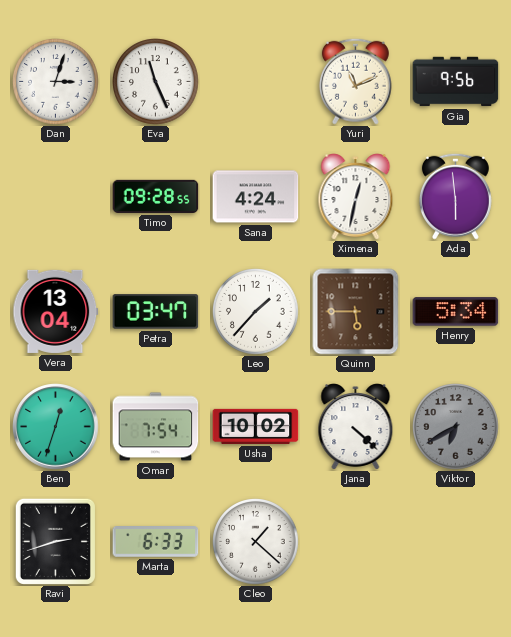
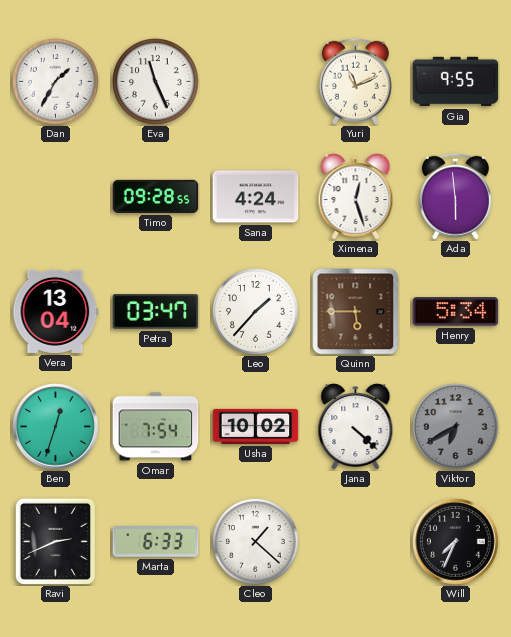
Dan: 3:03 -> 1:35 (56, 82)
Gia: 9:56 -> 9:55 (456, 82)
Ximena: 12:32 -> 12:27 (356, 197)
Ravi: 2:42 -> 2:41 (55, 541)
Will: none -> 7:34 (456, 542)
